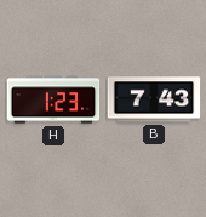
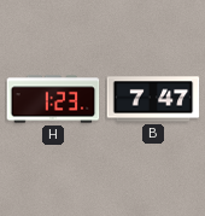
B: 7:43 -> 7:47 (153, 99)
